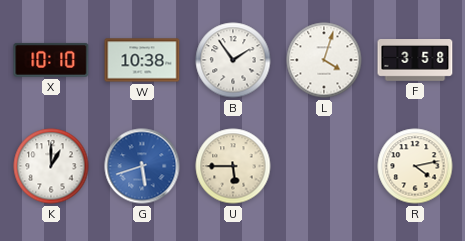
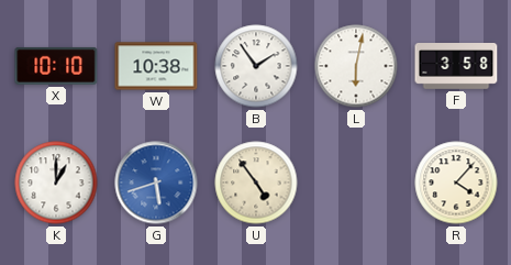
L: 4:03 -> 6:02 (356, 66)
U: 5:45 -> 4:54 (256, 183)
R: 4:13 -> 4:07 (456, 183)
